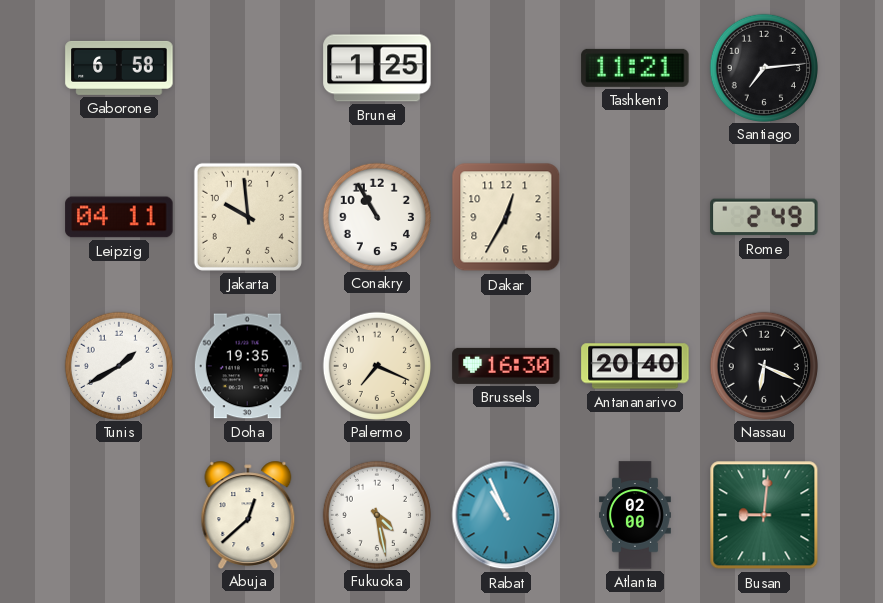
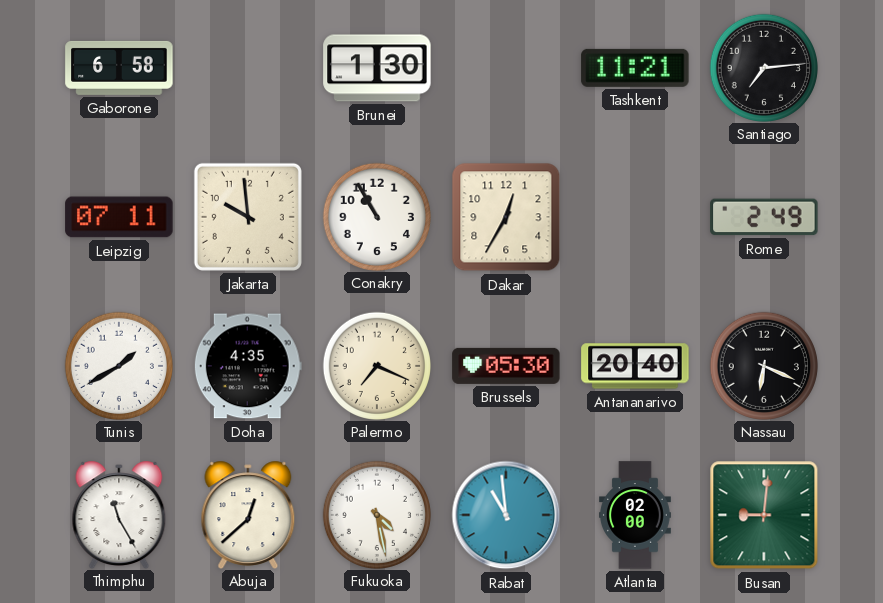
Brunei: 1:25 -> 1:30 (377, 68)
Leipzig: 04:11 -> 07:11 (119, 217)
Doha: 19:35 -> 4:35 (248, 366)
Brussels: 16:30 -> 05:30 (506, 366)
Thimphu: none -> 11:25 (119, 514)
Rabat: 10:56 -> 10:59 (506, 515)
